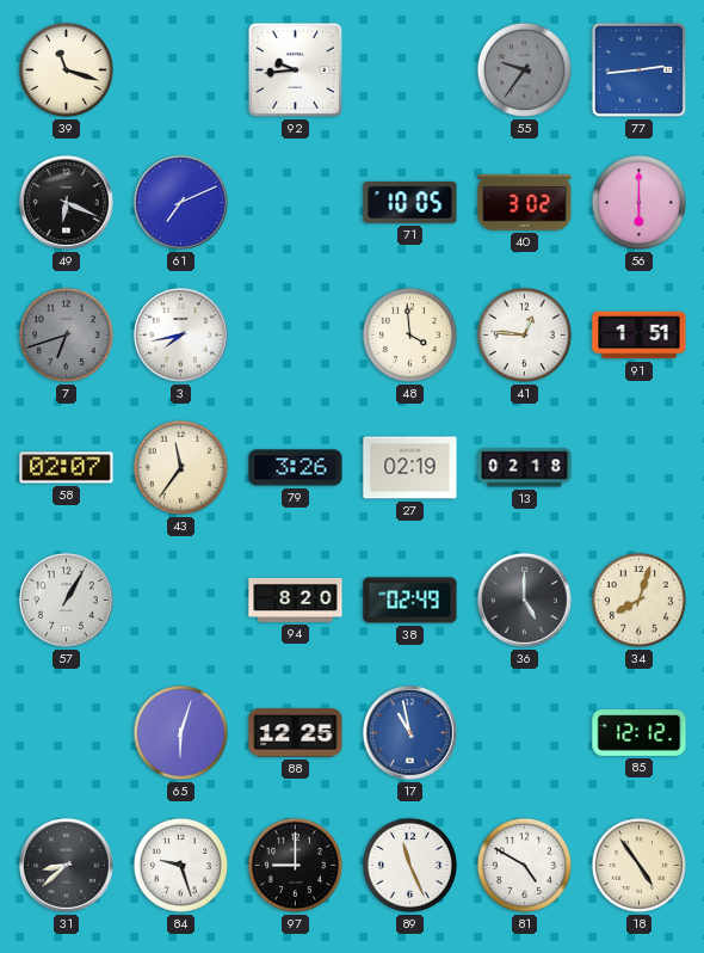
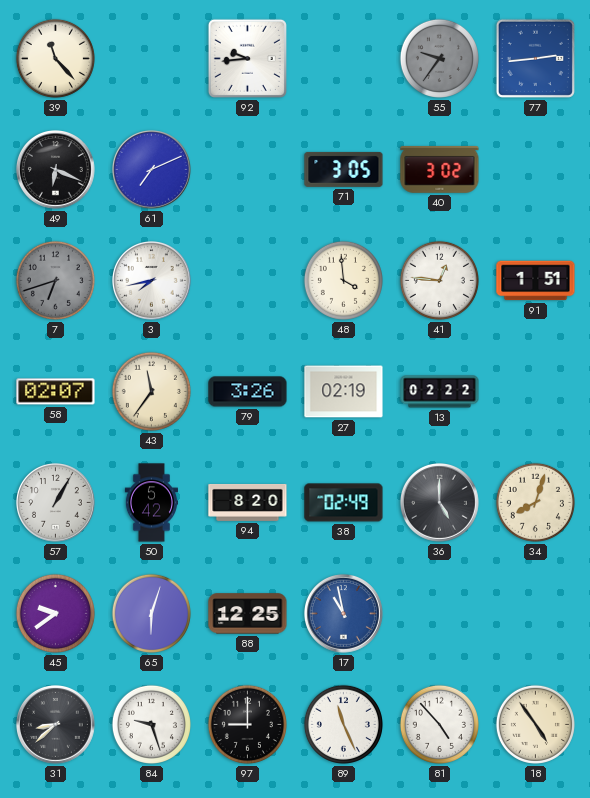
39: 11:18 -> 11:23 (55, 58)
71: 10:05 -> 3:05 (344, 169)
56: 6:00 -> none (638, 202)
13: 02:18 -> 02:22 (440, 392)
50: none -> 5:42 (151, 503)
45: none -> 9:39 (55, 613)
85: 12:12 -> none (640, 733)
81: 4:50 -> 4:53 (439, 724)
